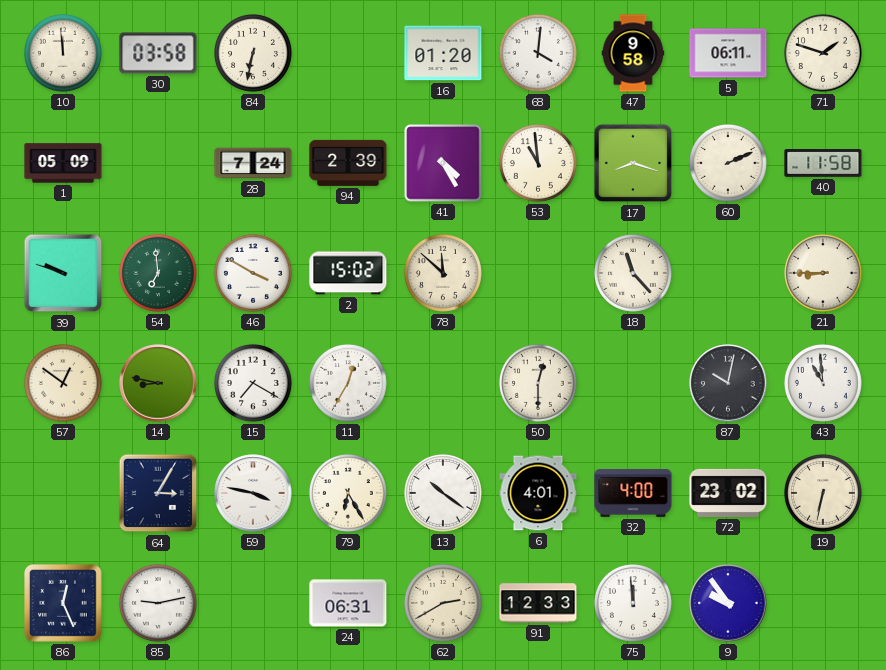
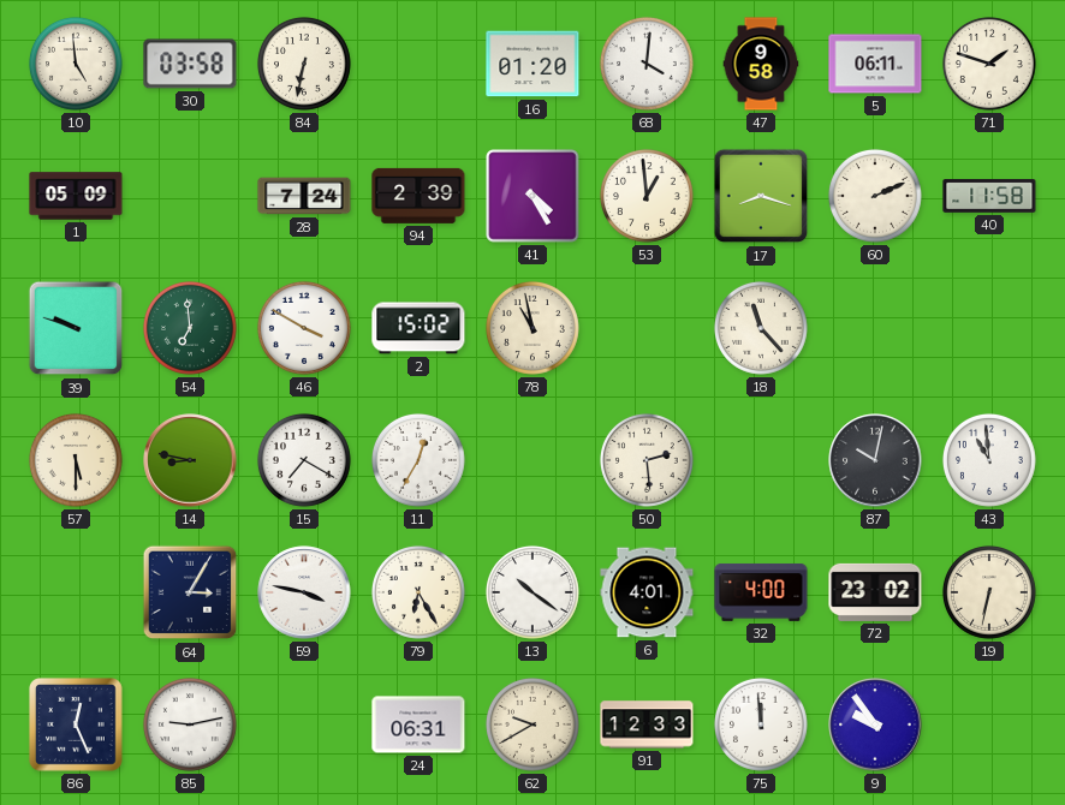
10: 11:59 -> 4:59 (76, 64)
53: 10:59 -> 12:59 (647, 196)
78: 11:52 -> 10:58 (532, 328)
21: 8:45 -> none (823, 273)
57: 12:51 -> 5:30 (76, 460)
50: 12:30 -> 2:29 (647, 460)
62: 2:40 -> 9:40 (532, 724)
